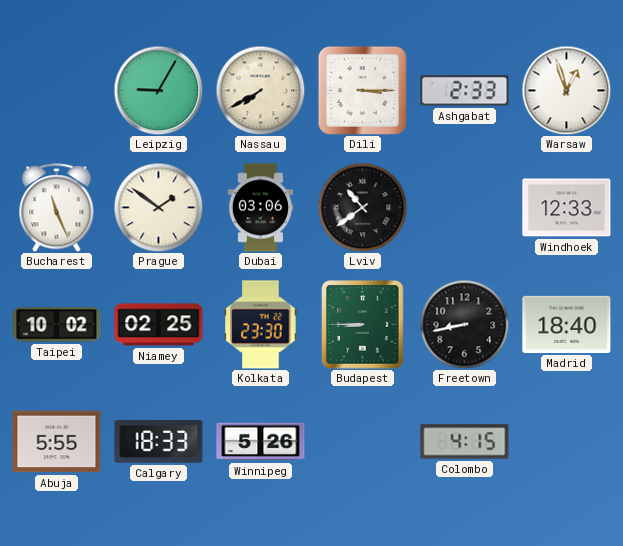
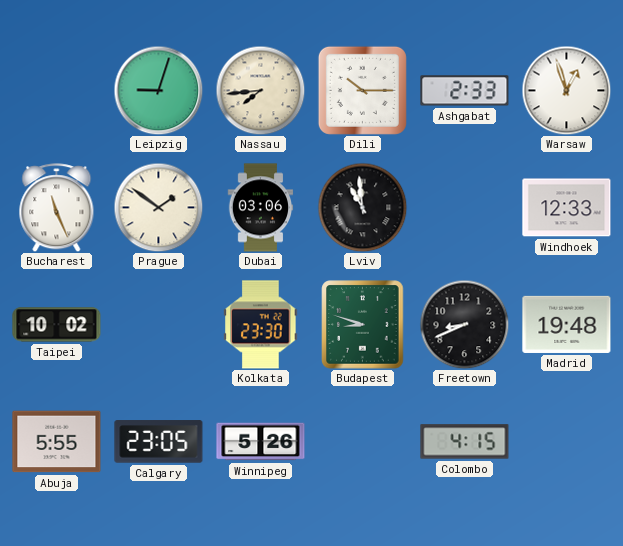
Leipzig: 9:05 -> 9:03 (158, 90)
Nassau: 7:40 -> 7:44 (260, 90)
Dili: 3:15 -> 10:15 (362, 90)
Lviv: 10:39 -> 10:59 (362, 207)
Niamey: 02:25 -> none (159, 325)
Budapest: 8:45 -> 8:48 (363, 325)
Freetown: 8:43 -> 8:41 (464, 324)
Madrid: 18:40 -> 19:48 (567, 324)
Calgary: 18:33 -> 23:05 (159, 442)
